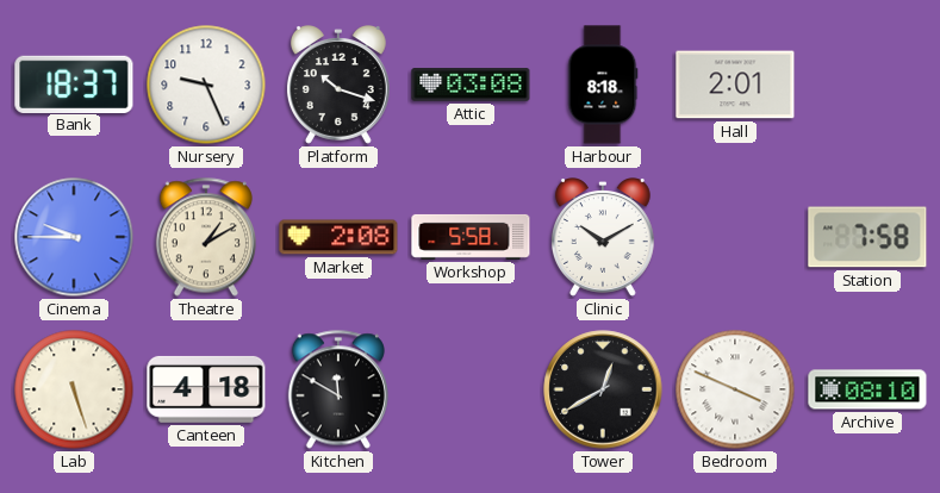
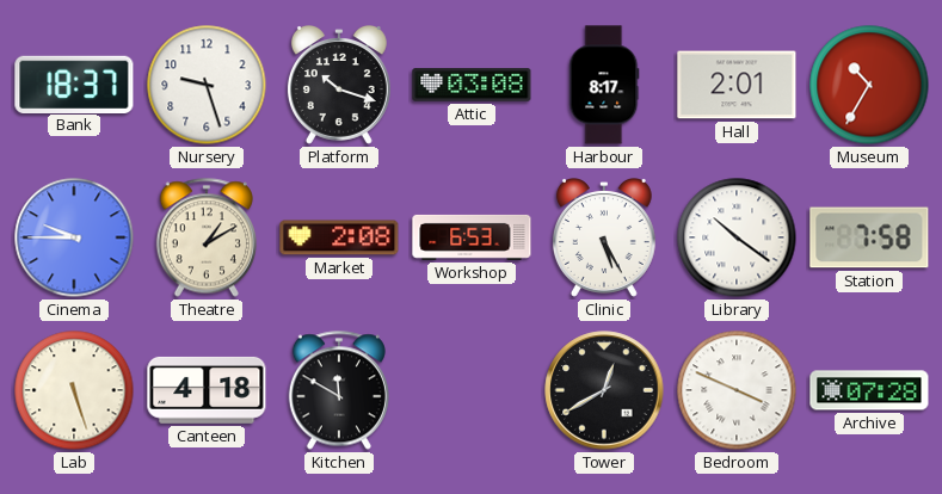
Nursery: 9:26 -> 9:27 (207, 85)
Harbour: 8:18 -> 8:17 (604, 85)
Museum: none -> 10:35 (869, 85)
Workshop: 5:58 -> 6:53 (472, 237)
Clinic: 10:10 -> 5:25 (604, 239)
Library: none -> 10:21 (737, 237)
Archive: 08:10 -> 07:28 (869, 390)
